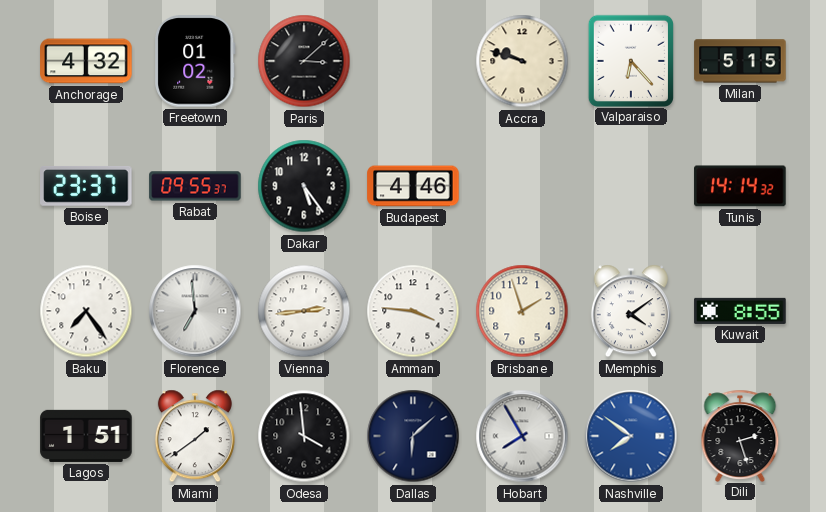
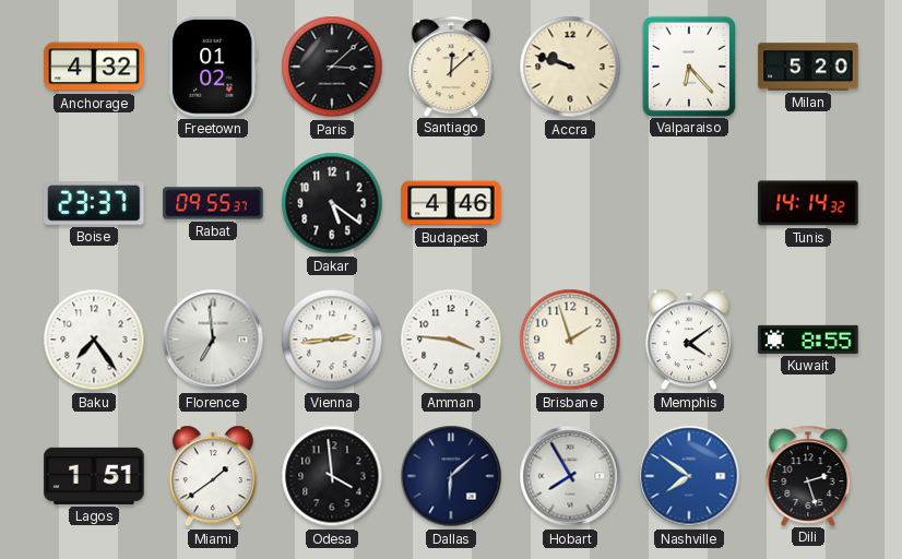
Santiago: none -> 12:08 (451, 66)
Milan: 5:15 -> 5:20 (808, 67)
Dakar: 5:24 -> 5:21 (332, 203)
